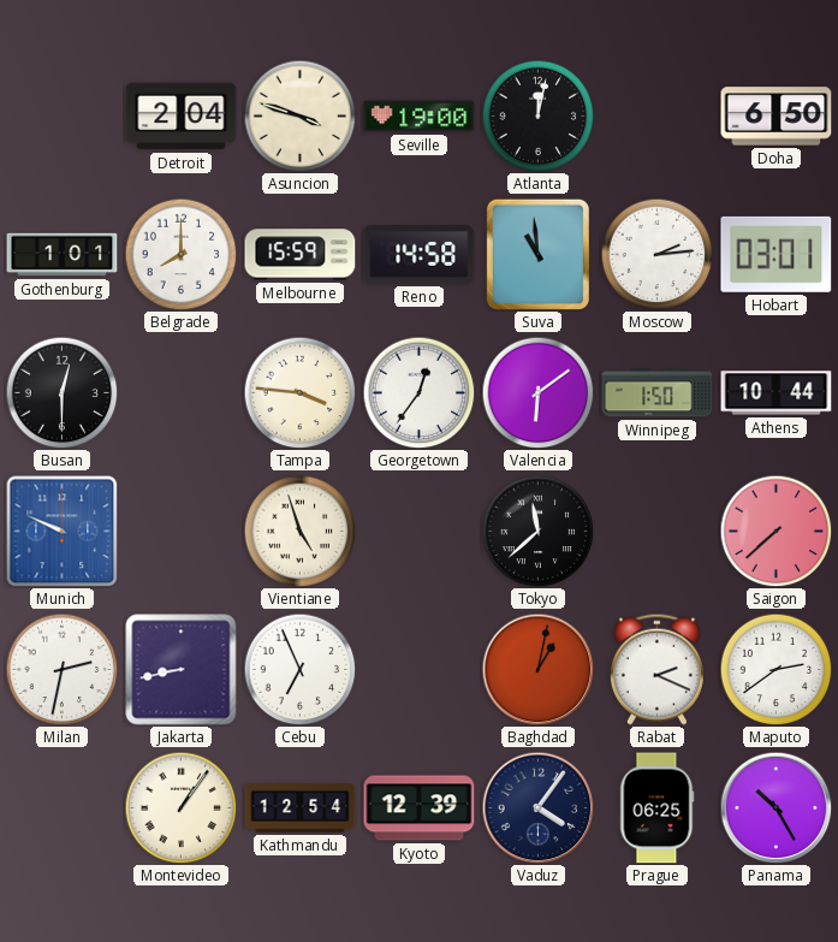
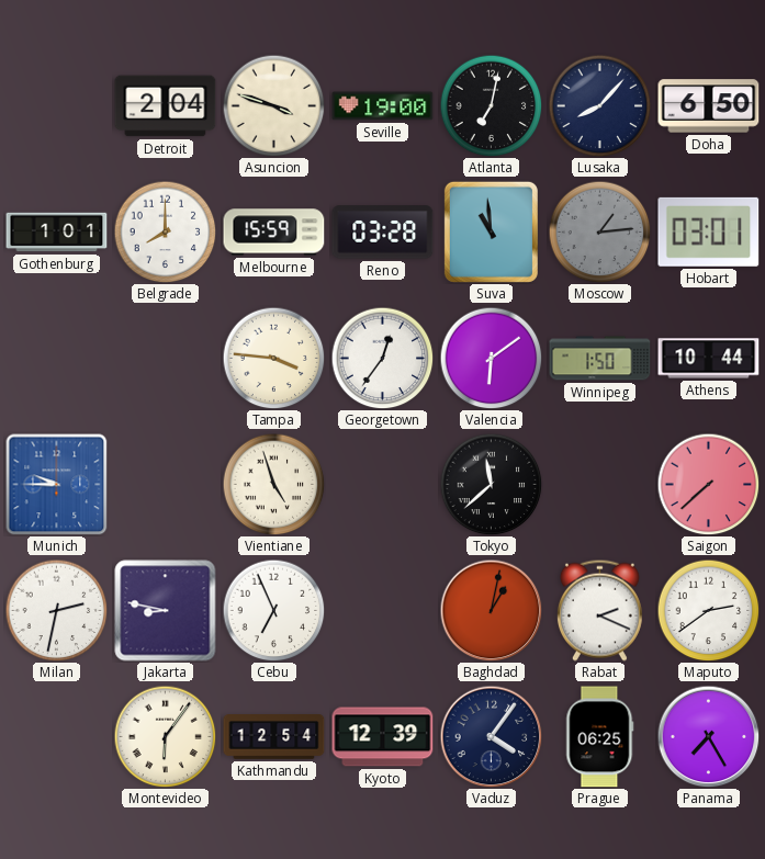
Atlanta: 12:02 -> 7:02 (491, 105)
Lusaka: none -> 8:07 (599, 105)
Reno: 14:58 -> 03:28 (383, 233)
Moscow: 2:14 -> 1:14 (599, 231)
Moscow dial: white -> grey (599, 231)
Busan: 12:30 -> none (61, 392)
Munich: 9:49 -> 9:45 (56, 484)
Jakarta: 8:43 -> 8:47 (166, 611)
Montevideo: 1:06 -> 6:06 (165, 736)
Panama: 10:25 -> 7:25 (708, 736)
